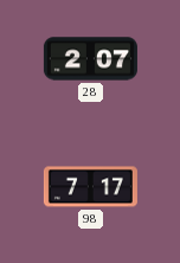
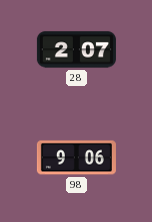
98: 7:17 -> 9:06 (76, 158)
